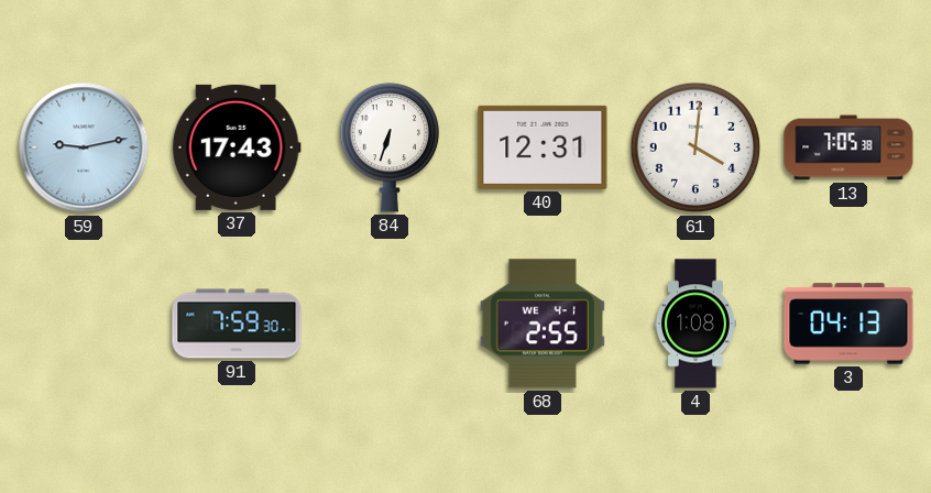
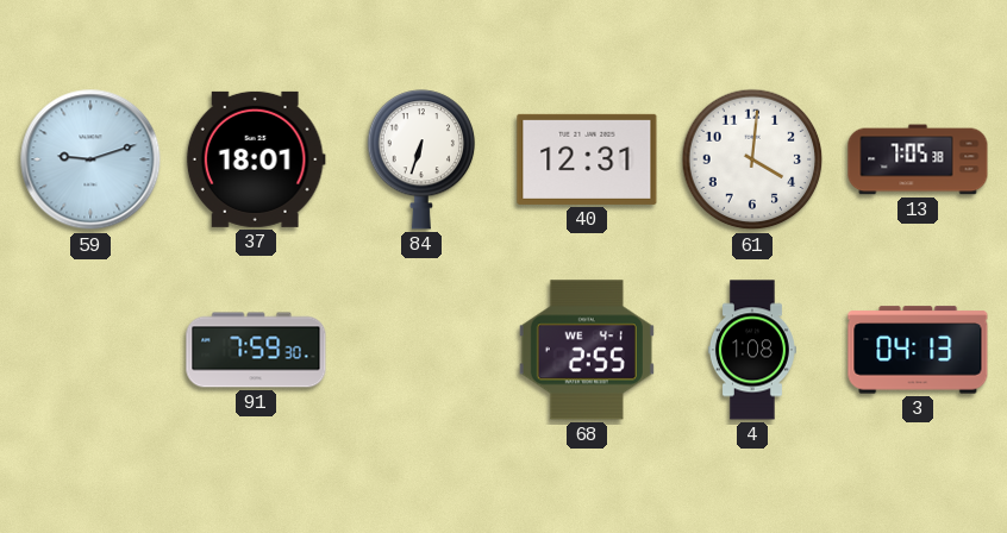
59: 9:13 -> 9:12 (90, 159)
37: 17:43 -> 18:01 (256, 159)
